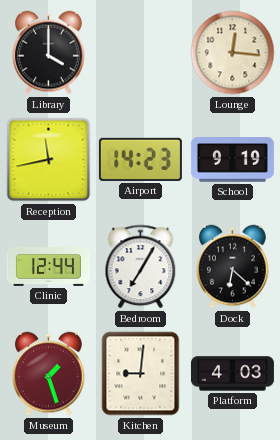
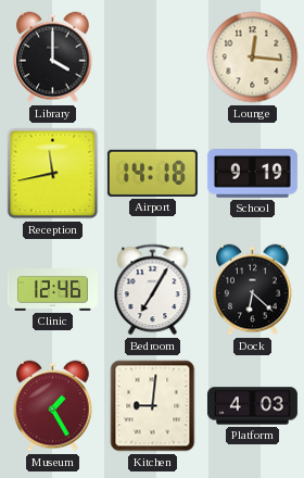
Airport: 14:23 -> 14:18 (152, 173)
Clinic: 12:44 -> 12:46 (52, 290)
Museum: 1:27 -> 1:25 (53, 406)
